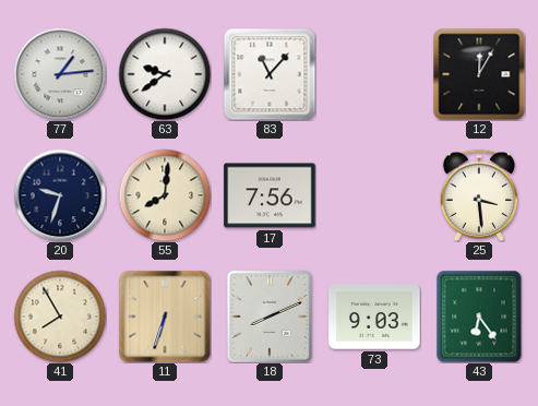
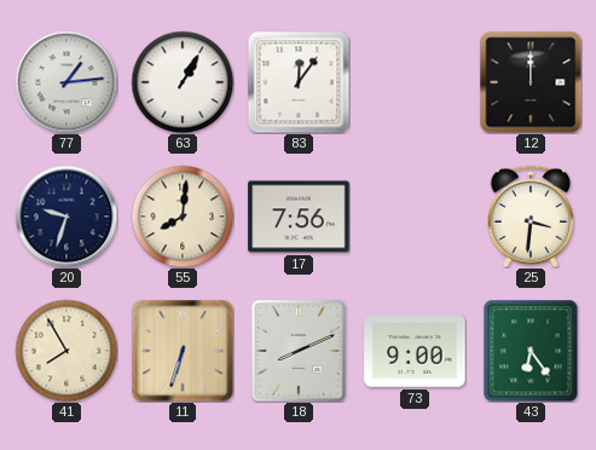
63: 9:39 -> 1:05 (183, 82)
83: 11:07 -> 12:06 (299, 82)
12: 12:05 -> 12:00 (531, 82)
25: 3:29 -> 3:31 (531, 217)
73: 9:03 -> 9:00 (415, 351)
